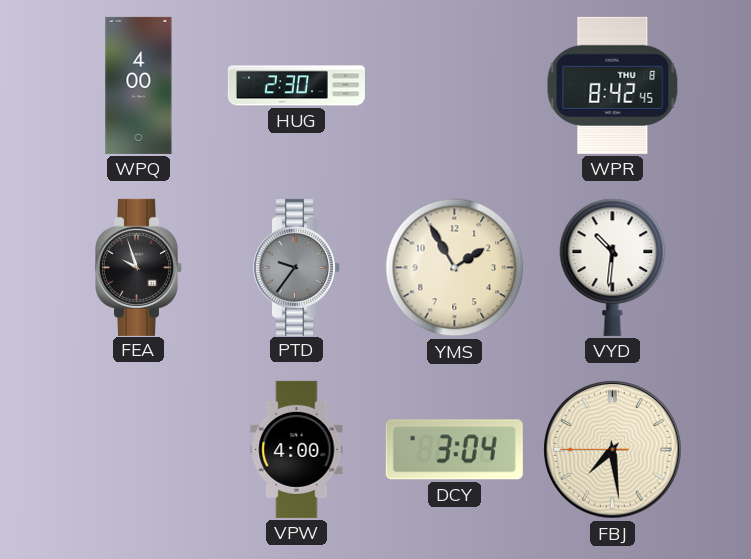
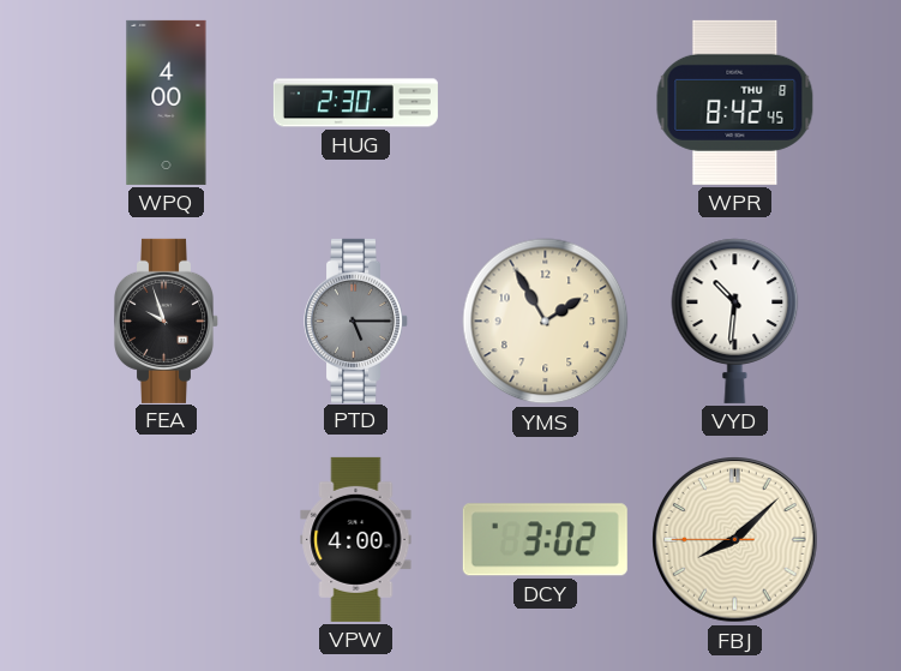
PTD: 9:36 -> 5:15 (356, 320)
DCY: 3:04 -> 3:02 (545, 540)
FBJ: 7:28 -> 8:07 (735, 540)
